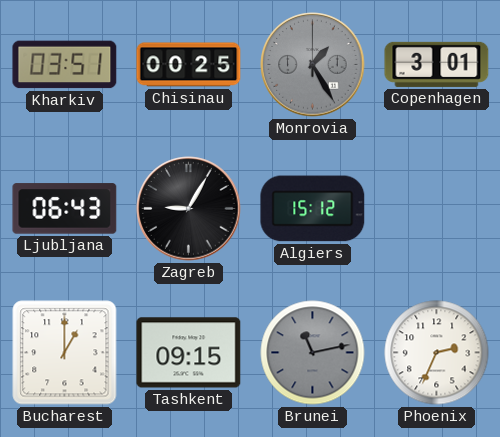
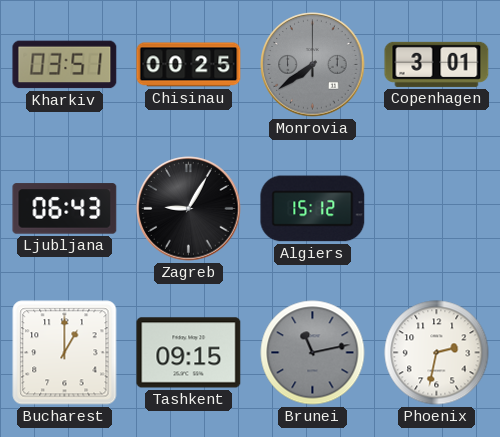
Monrovia: 1:25 -> 7:39 (313, 65)
Phoenix: 2:34 -> 2:32 (437, 353)
